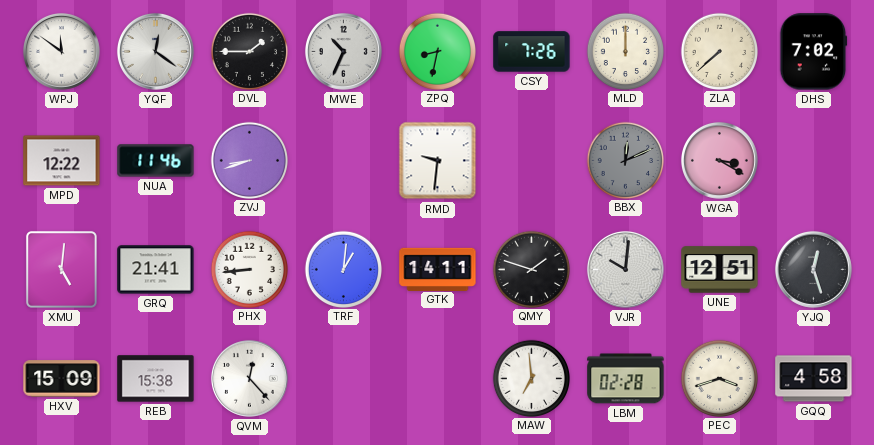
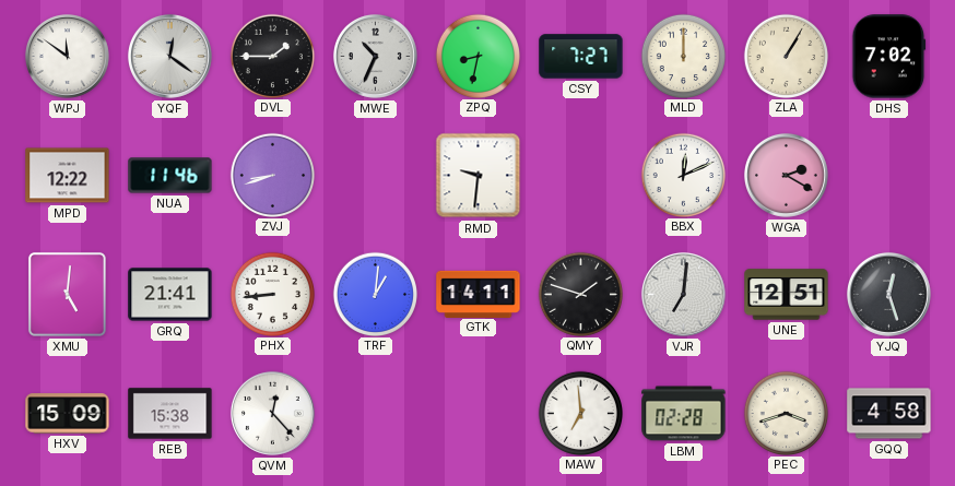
CSY: 7:26 -> 7:27 (581, 57)
ZLA: 7:38 -> 1:05 (786, 56)
BBX dial: grey -> white (683, 175)
WGA: 3:20 -> 2:20 (786, 175)
VJR: 10:01 -> 7:01 (683, 294)
